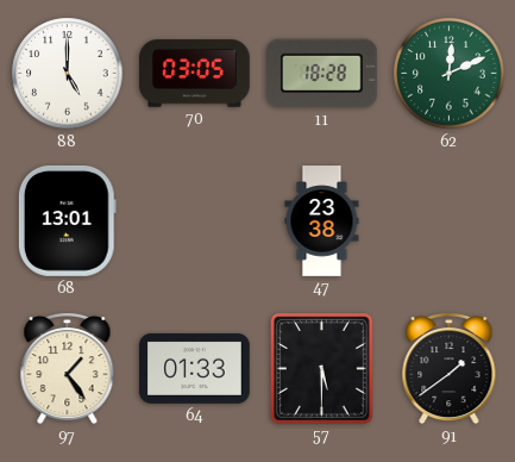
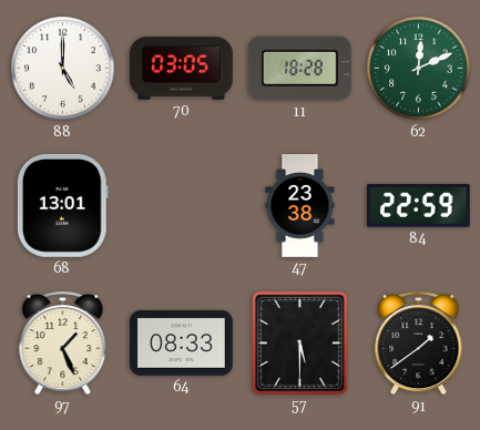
84: none -> 22:59 (418, 206)
97: 1:24 -> 1:26 (63, 344)
64: 01:33 -> 08:33 (182, 342)
